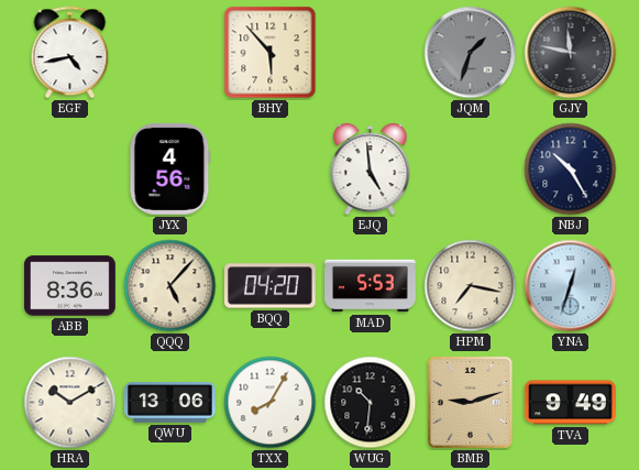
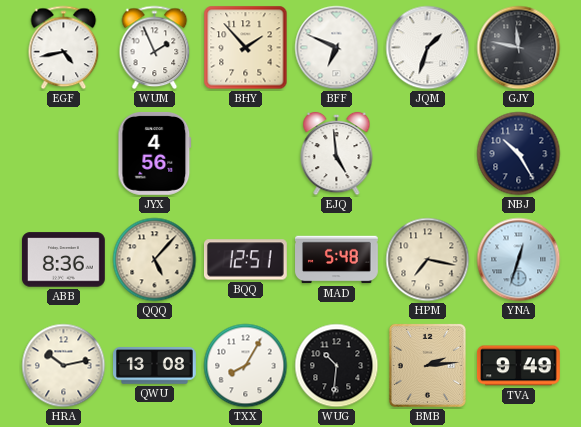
WUM: none -> 1:56 (155, 48)
BHY: 5:53 -> 1:53 (246, 48)
BFF: none -> 6:49 (337, 48)
JQM dial: grey -> white (428, 48)
BQQ: 04:20 -> 12:51 (246, 260)
MAD: 5:53 -> 5:48 (337, 260)
HRA: 10:10 -> 10:13 (64, 366)
QWU: 13:06 -> 13:08 (155, 366)
BMB: 9:12 -> 2:14 (427, 365)
